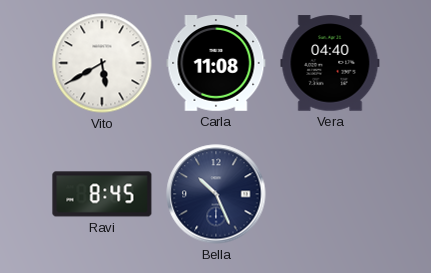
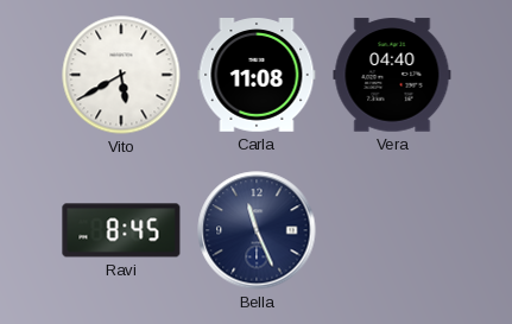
Bella: 10:26 -> 11:26 (257, 230)
